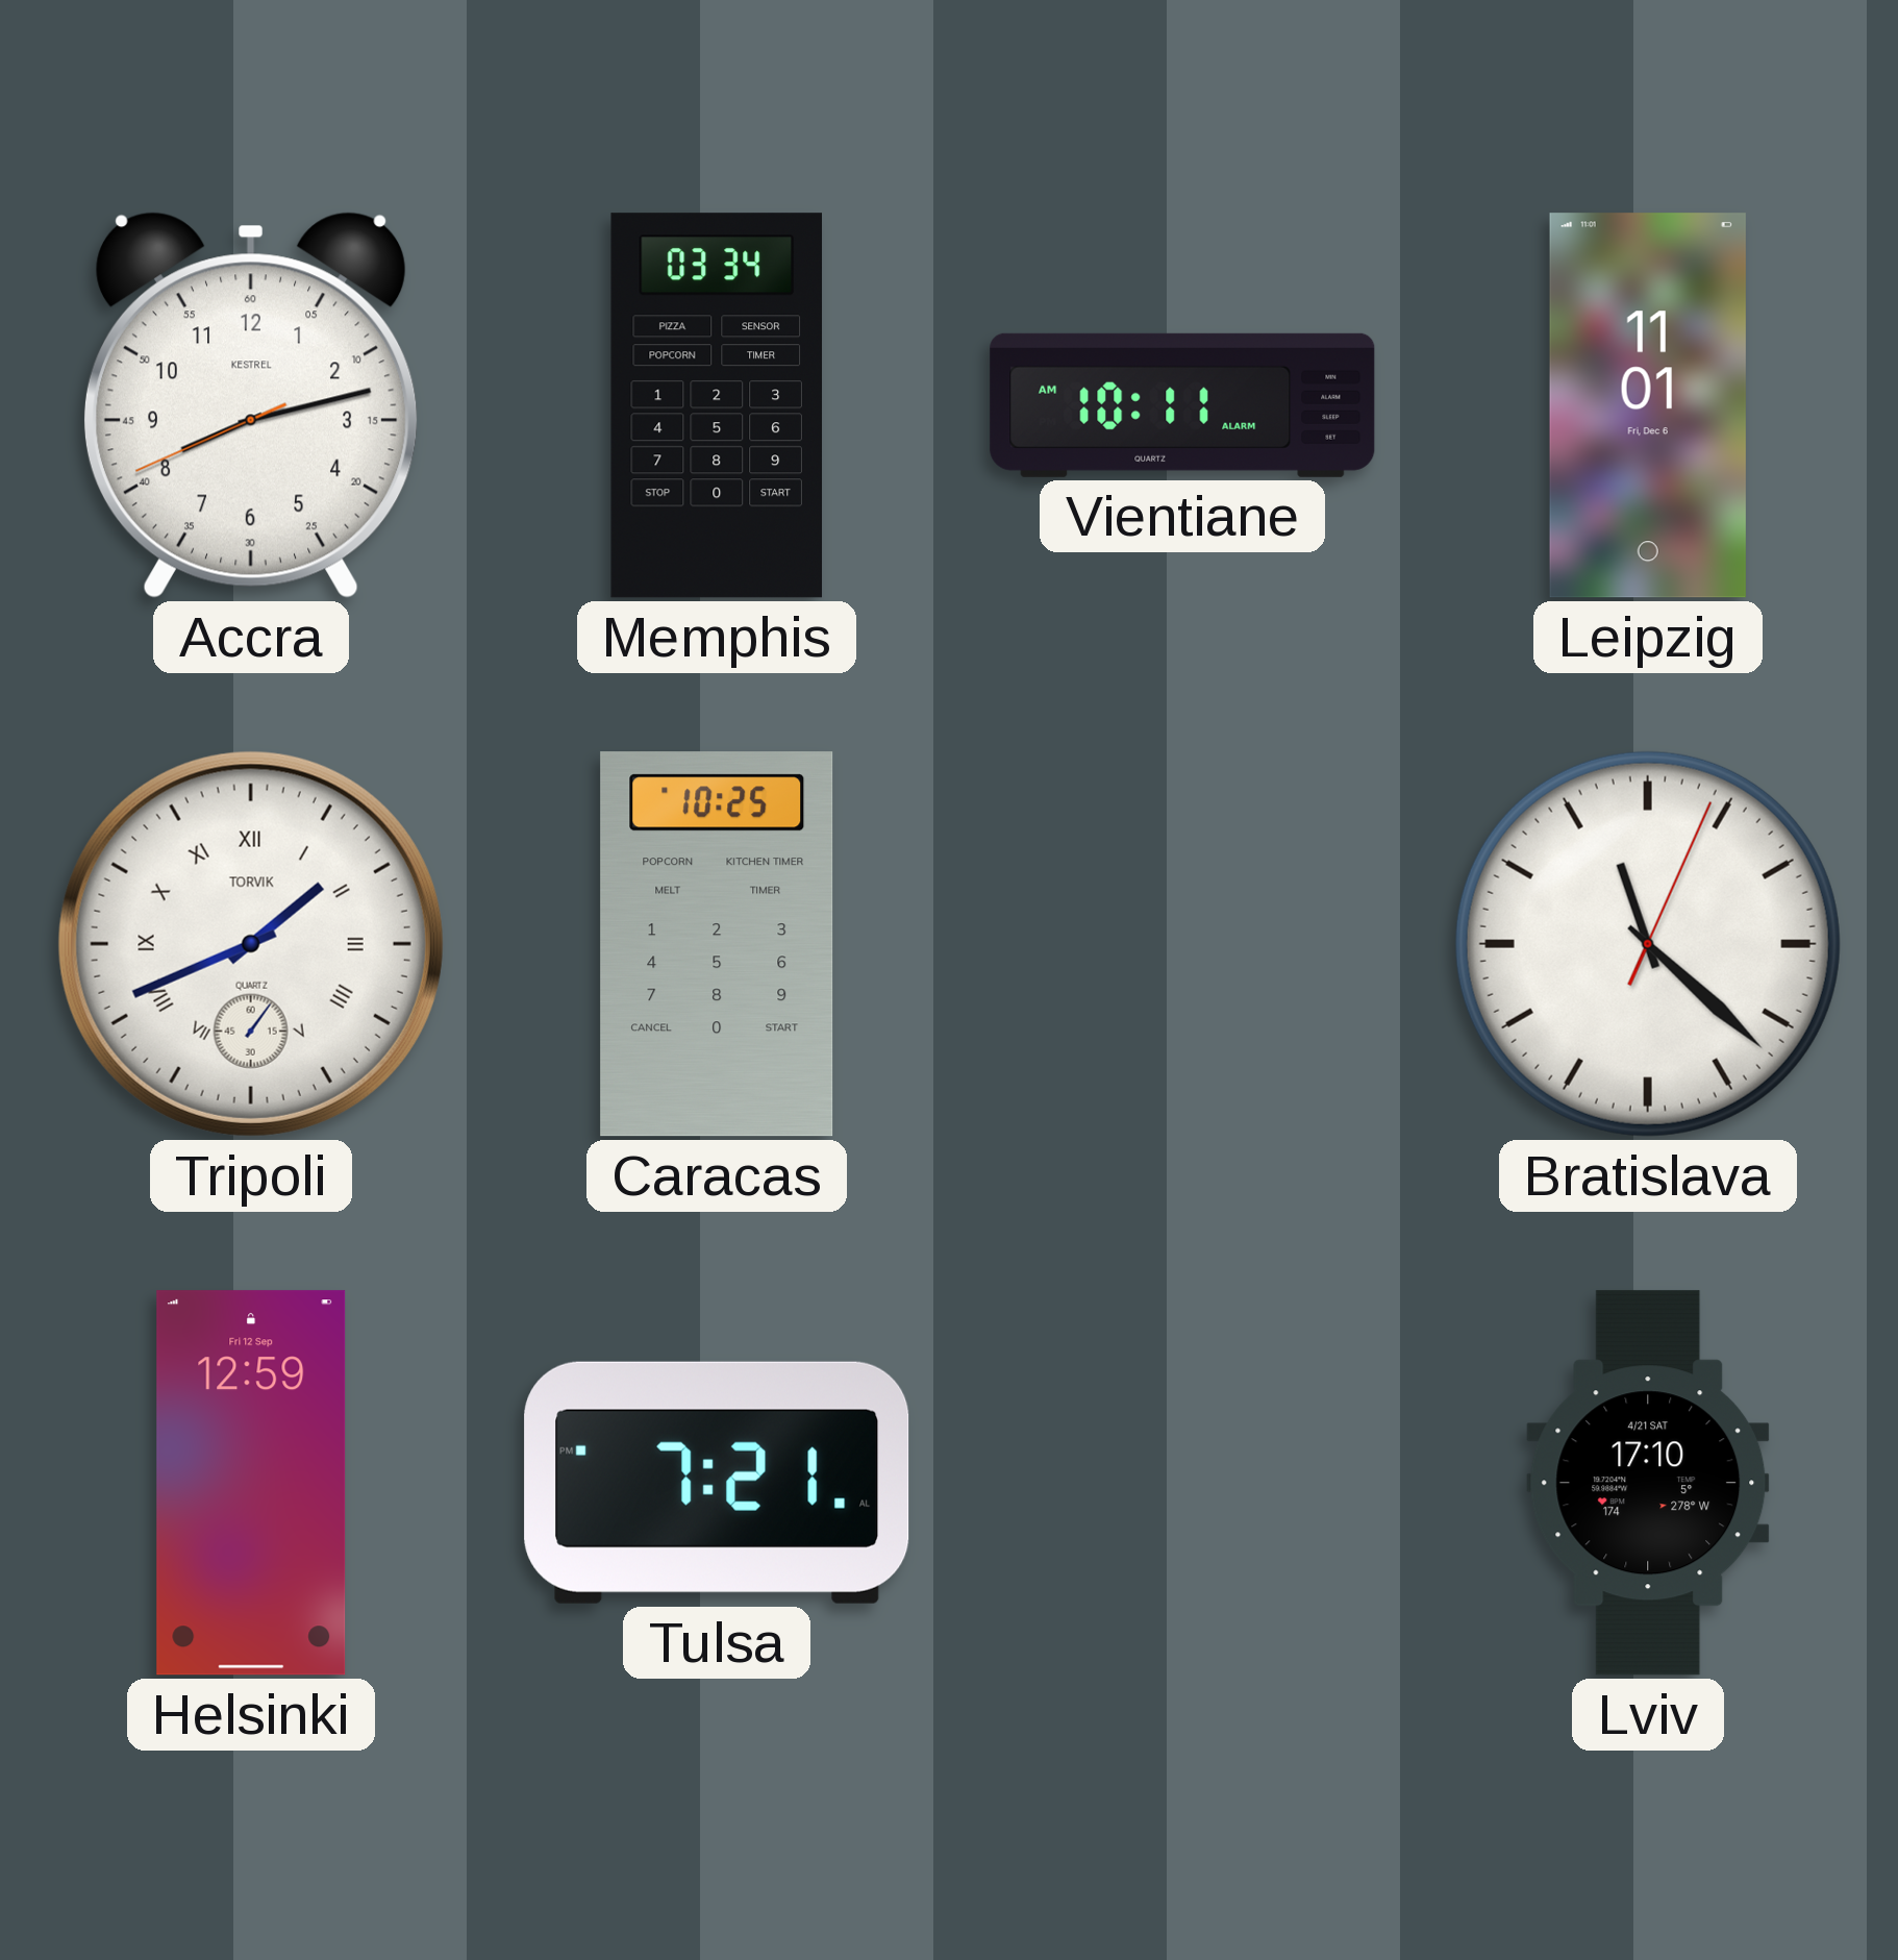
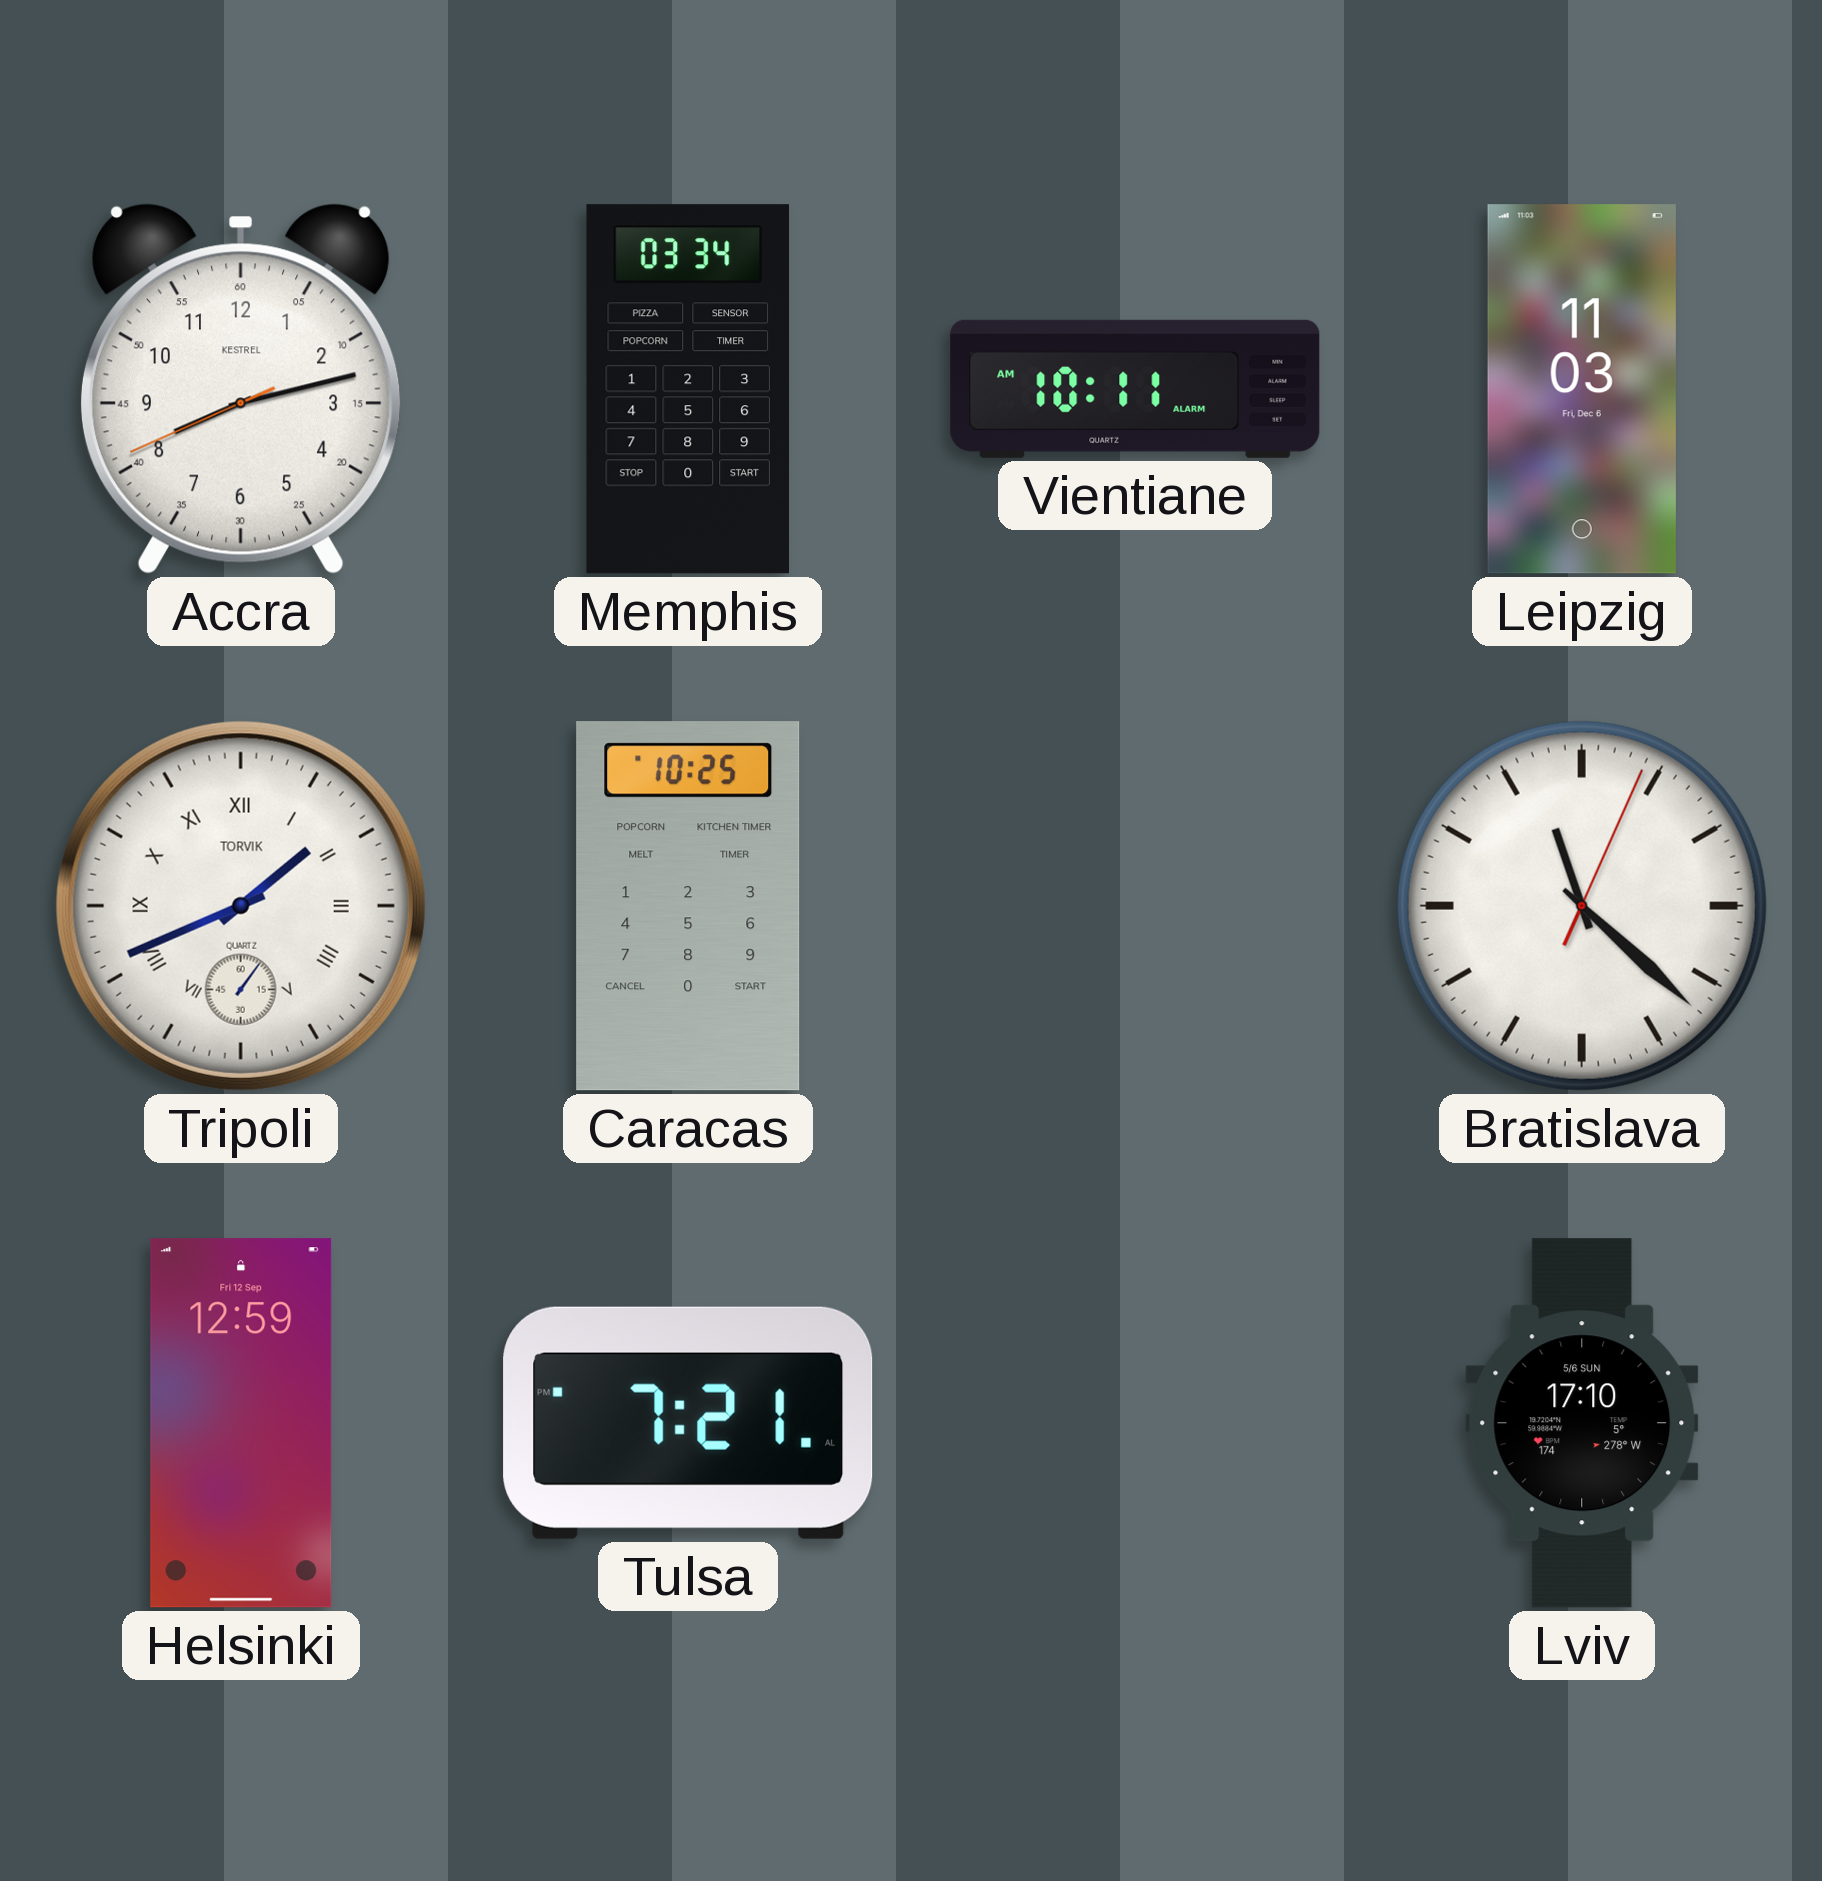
Leipzig: 11:01 -> 11:03 (1582, 389)
Lviv date: 4/21 SAT -> 5/6 SUN (1582, 1423)
